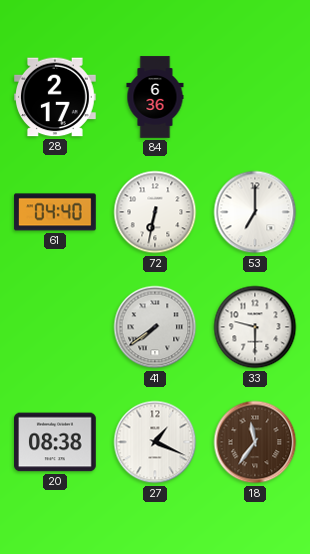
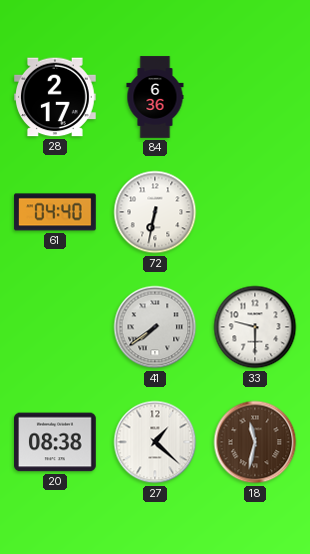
53: 7:00 -> none (255, 212)
27: 1:19 -> 1:22 (155, 442)
18: 11:36 -> 11:32 (255, 442)
